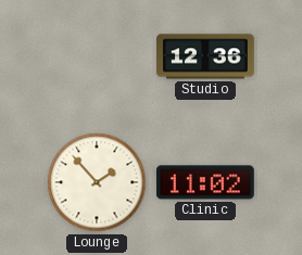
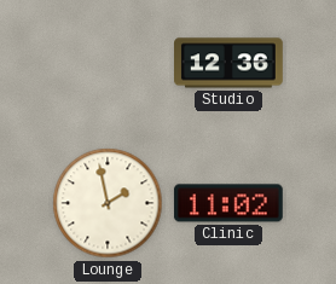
Lounge: 1:53 -> 1:58 (108, 203)
